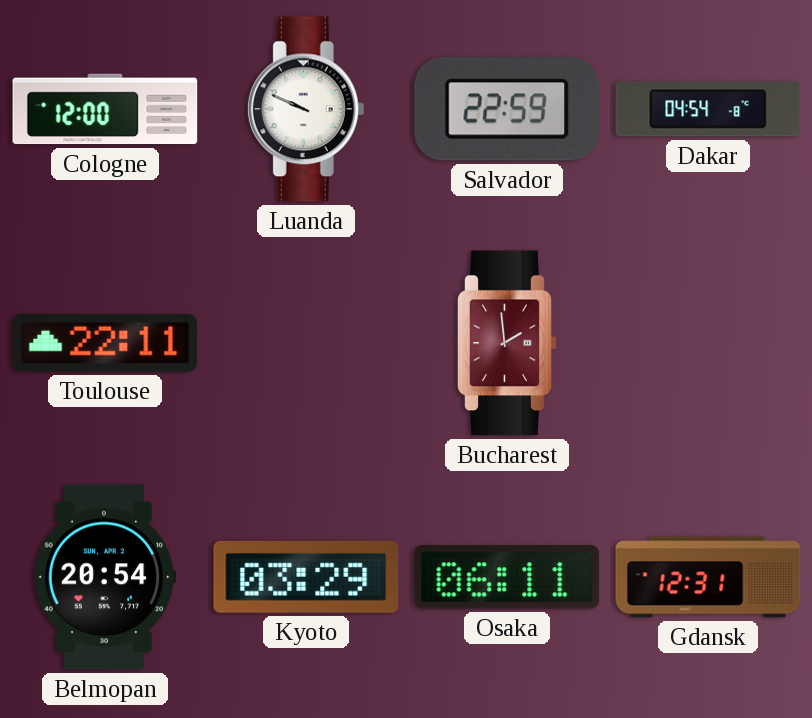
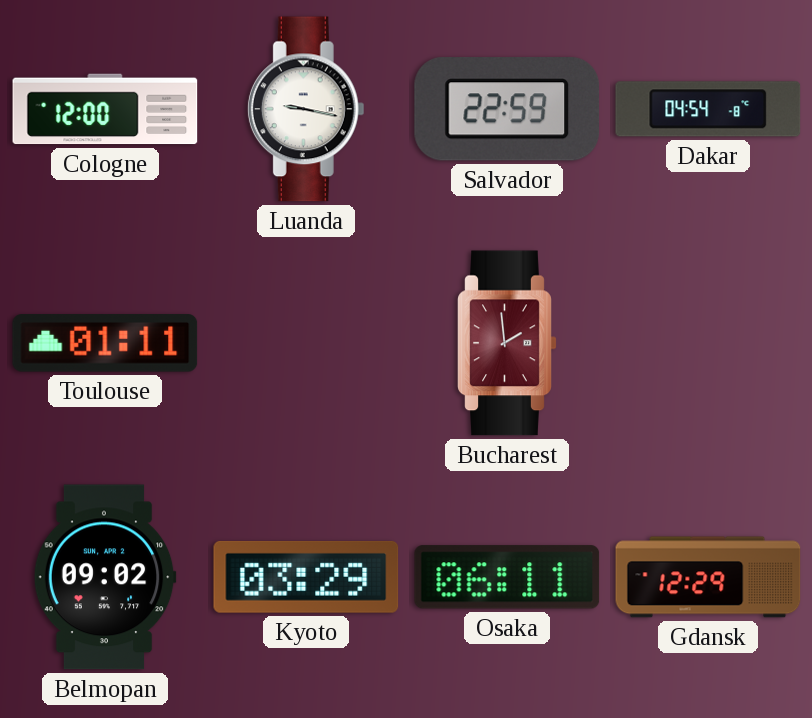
Luanda: 9:49 -> 9:17 (306, 109)
Toulouse: 22:11 -> 01:11 (105, 343)
Belmopan: 20:54 -> 09:02 (105, 577)
Gdansk: 12:31 -> 12:29 (708, 577)
